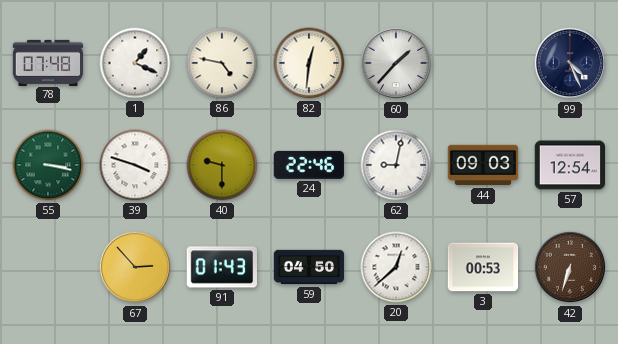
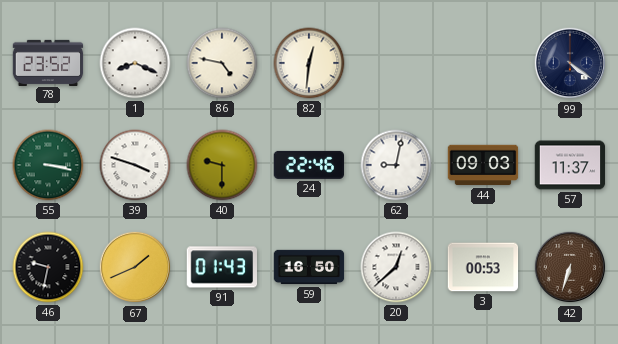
78: 07:48 -> 23:52 (48, 62)
1: 1:19 -> 8:19 (135, 63)
60: 1:37 -> none (396, 63)
99: 4:26 -> 4:21 (570, 63)
57: 12:54 -> 11:37 (570, 165)
46: none -> 9:32 (48, 267)
67: 2:53 -> 1:41 (135, 267)
59: 04:50 -> 16:50 (309, 267)
